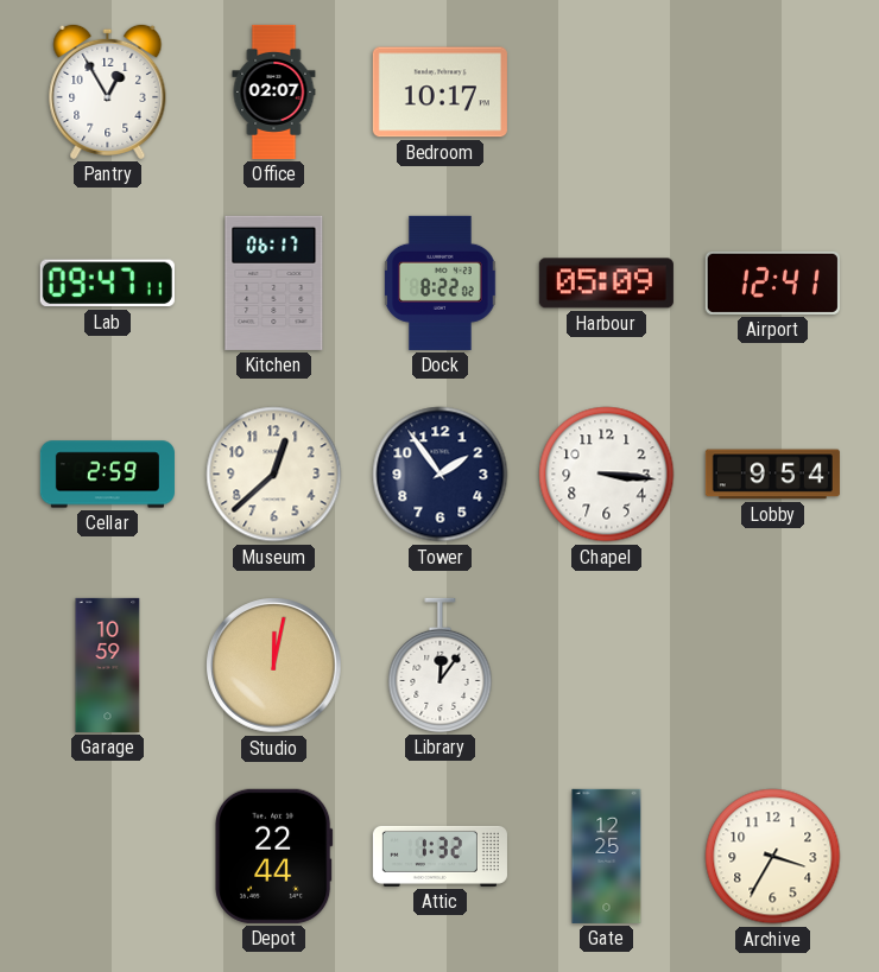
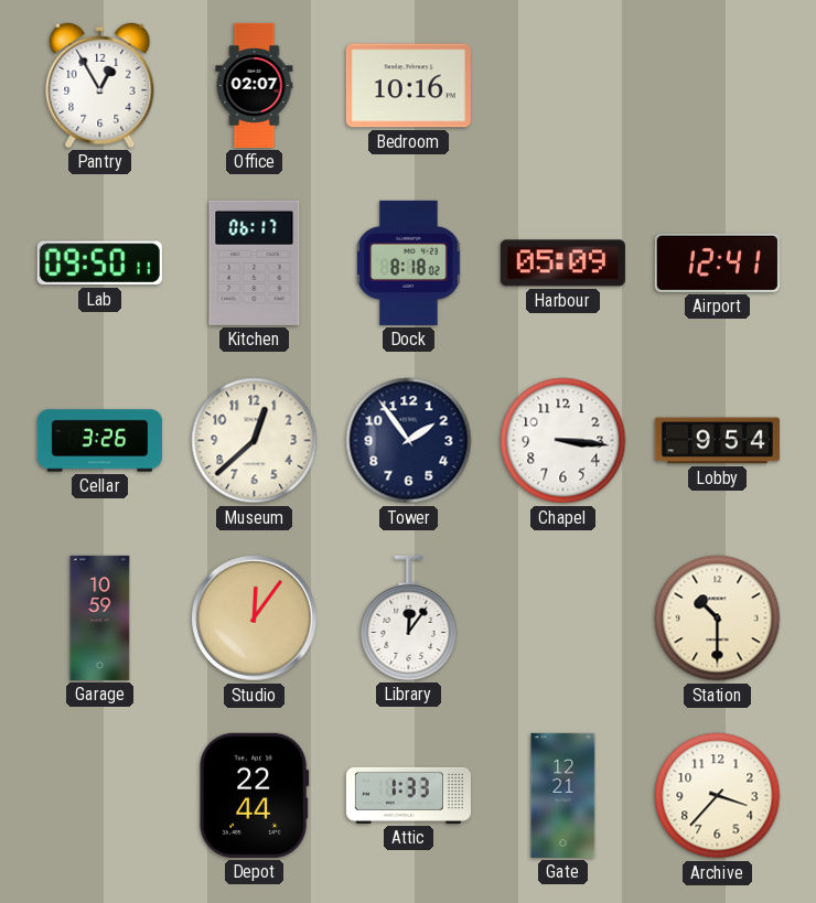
Bedroom: 10:17 -> 10:16 (408, 86)
Lab: 09:47 -> 09:50 (99, 264)
Dock: 8:22 -> 8:18 (409, 262)
Cellar: 2:59 -> 3:26 (99, 441)
Studio: 12:02 -> 12:06 (255, 619)
Station: none -> 10:30 (718, 619)
Attic: 1:32 -> 1:33 (408, 795)
Gate: 12:25 -> 12:21 (563, 795)
Archive: 3:35 -> 3:37 (718, 796)
